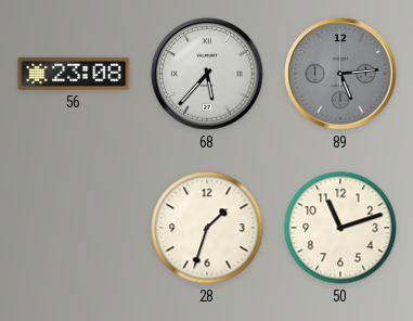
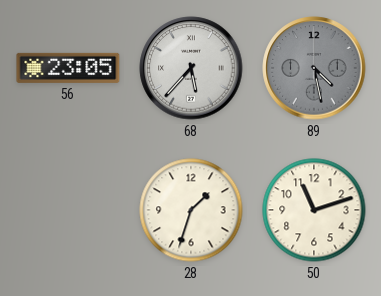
56: 23:08 -> 23:05 (68, 68)
89: 5:14 -> 4:28 (314, 68)
